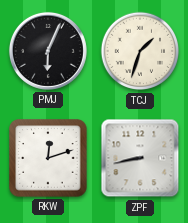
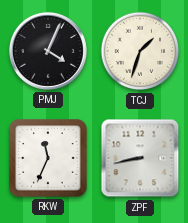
PMJ: 6:04 -> 4:04 (48, 51)
RKW: 12:12 -> 11:34 (48, 158)
